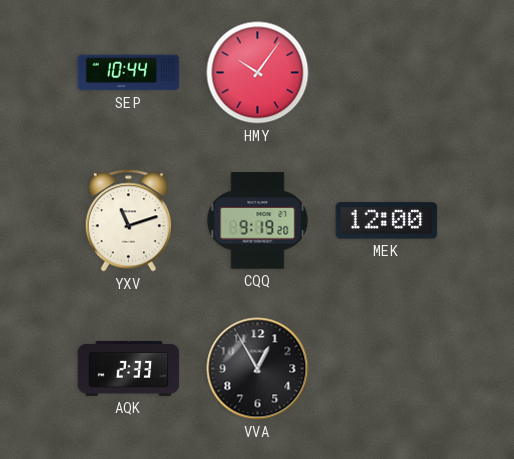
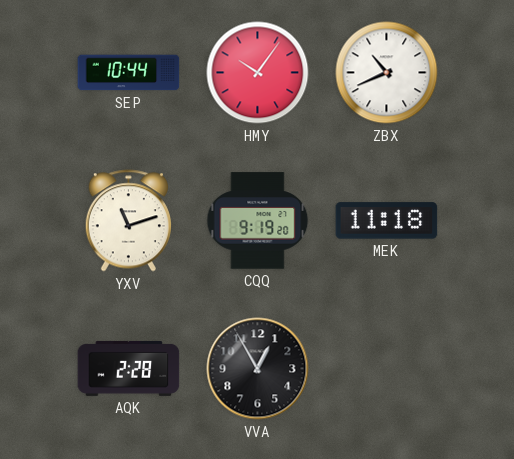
ZBX: none -> 10:41 (387, 73)
MEK: 12:00 -> 11:18 (387, 221)
AQK: 2:33 -> 2:28 (129, 368)
